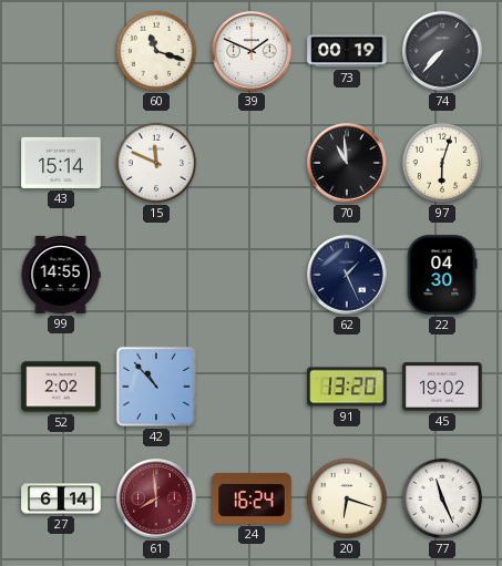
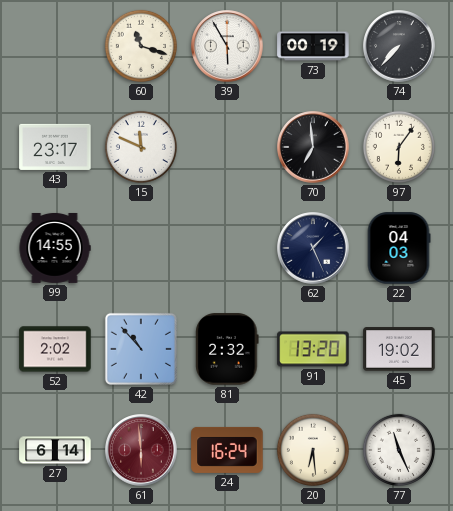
39: 1:49 -> 5:55 (227, 46)
43: 15:14 -> 23:17 (55, 147)
70: 10:59 -> 6:59 (313, 147)
97: 6:03 -> 6:06 (399, 147)
22: 04:30 -> 04:03 (399, 248)
81: none -> 2:32 (227, 349)
61: 7:59 -> 5:59 (141, 450)
20: 6:18 -> 6:29 (313, 450)
